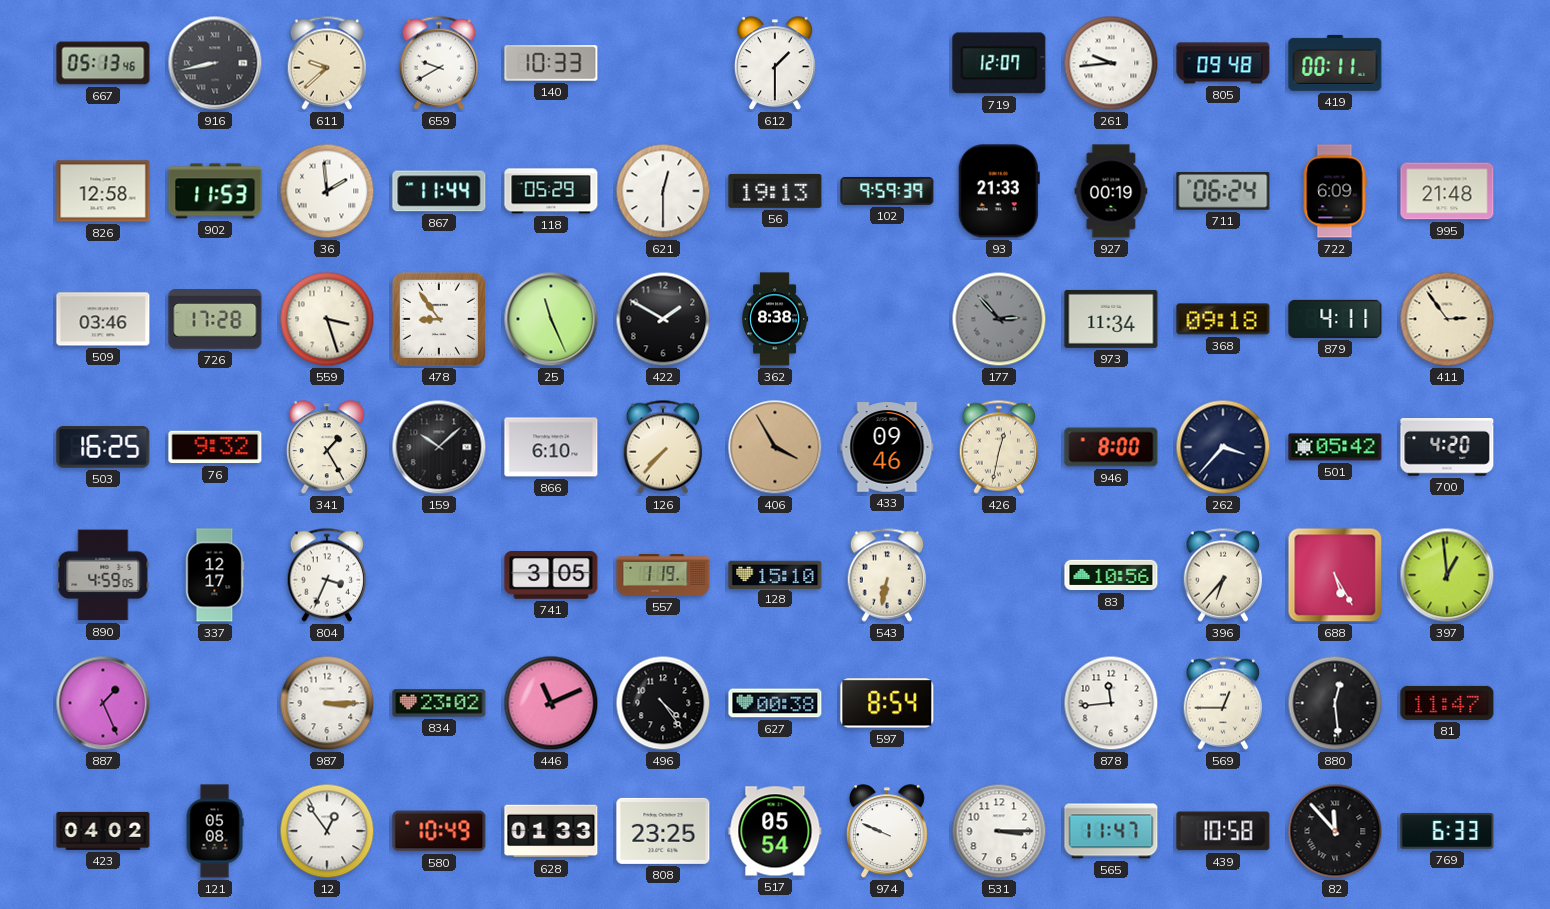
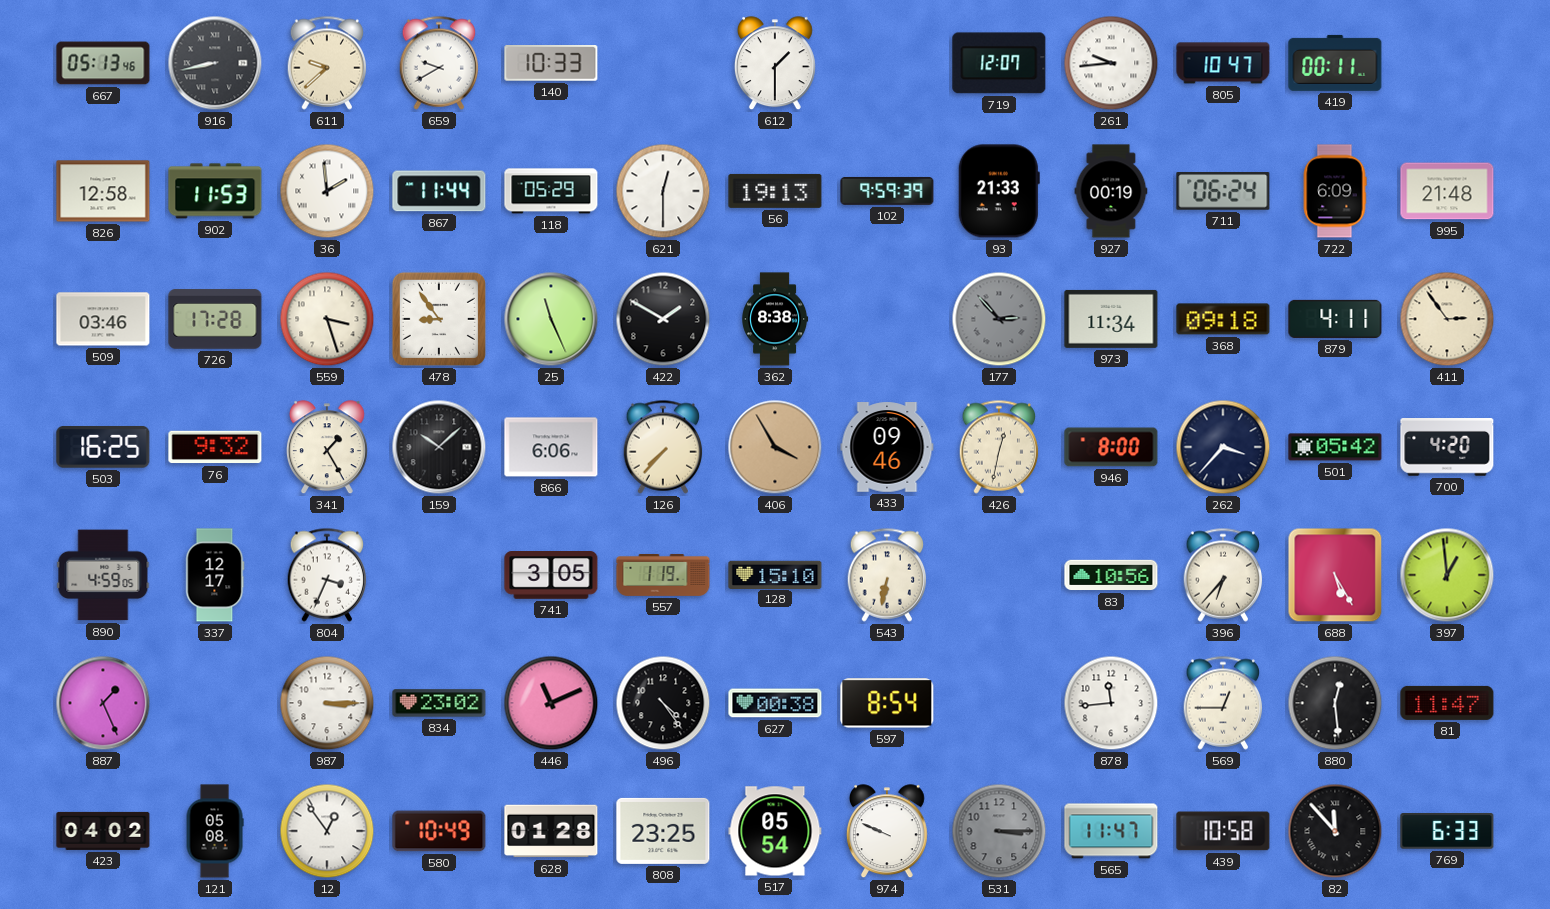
805: 09:48 -> 10:47 (1223, 63)
866: 6:10 -> 6:06 (551, 447)
628: 01:33 -> 01:28 (551, 831)
531 dial: white -> grey (999, 831)
